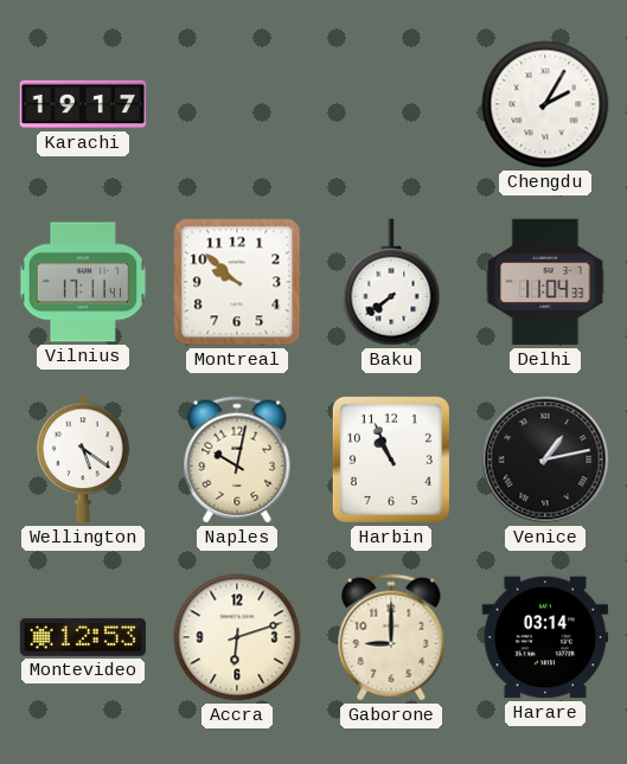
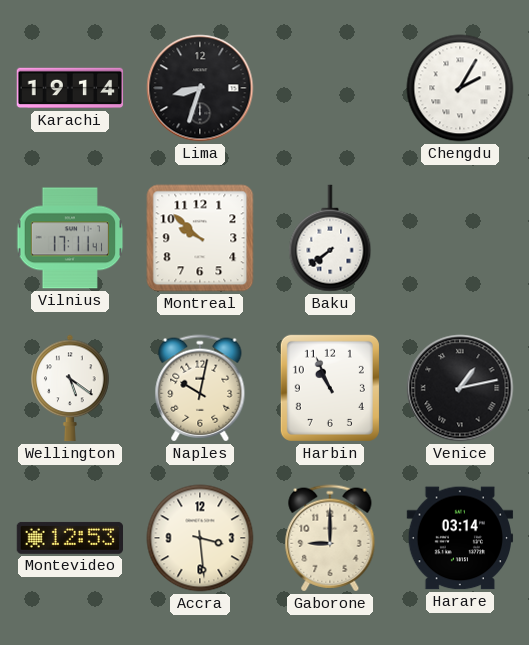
Karachi: 19:17 -> 19:14 (70, 88)
Lima: none -> 8:33 (200, 88)
Delhi: 11:04 -> none (545, 282)
Accra: 6:12 -> 3:29 (200, 538)
